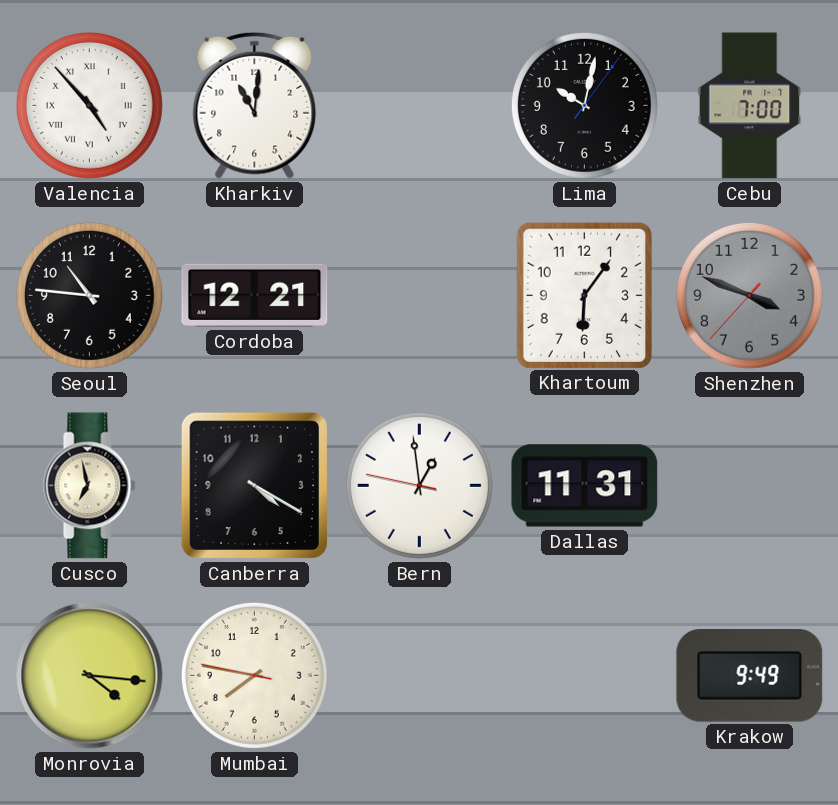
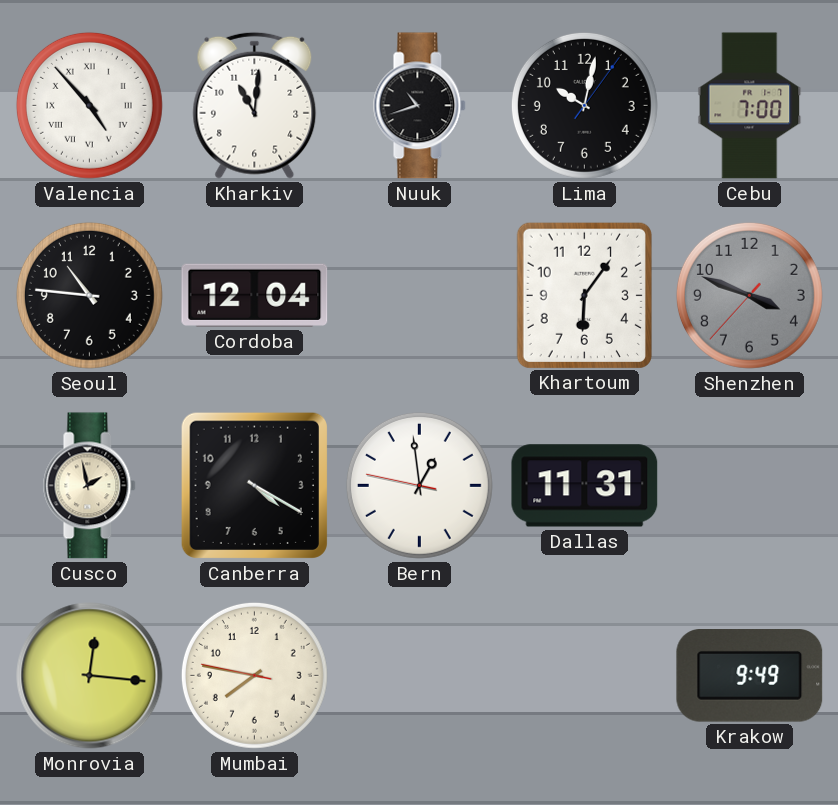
Nuuk: none -> 10:42 (420, 106)
Cordoba: 12:21 -> 12:04 (255, 295)
Cusco: 6:58 -> 1:58 (90, 486)
Monrovia: 4:16 -> 12:16 (90, 676)
